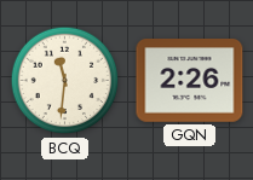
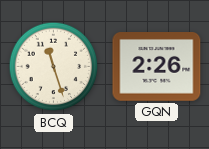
BCQ: 11:31 -> 11:27 (54, 67)
